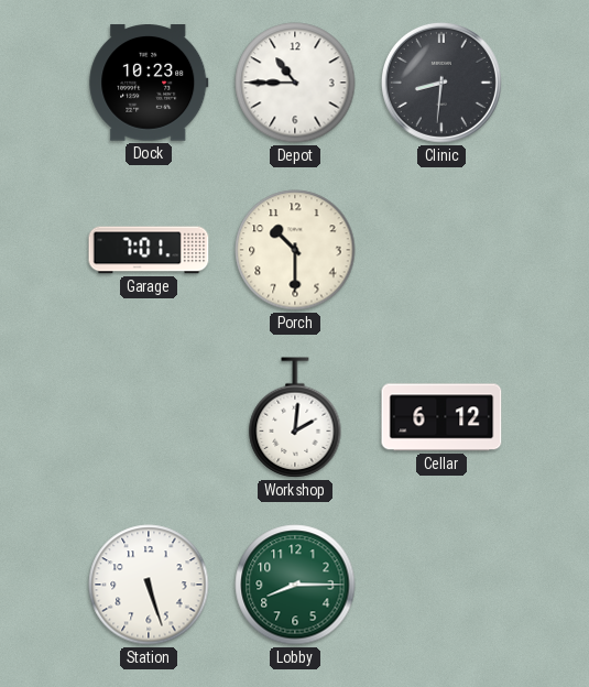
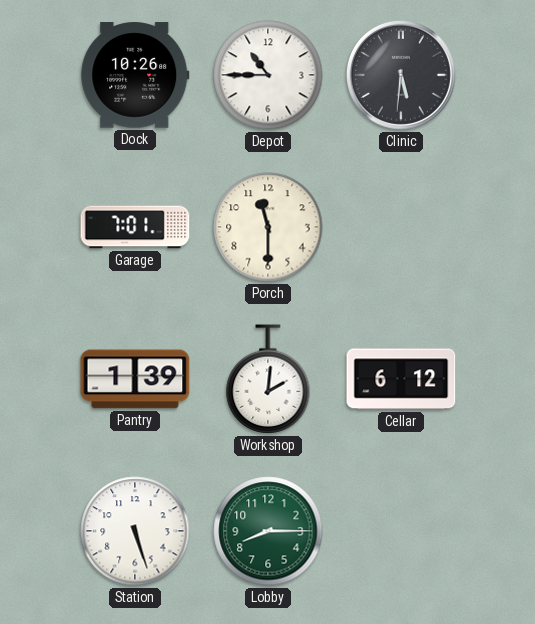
Dock: 10:23 -> 10:26 (135, 75)
Clinic: 8:31 -> 5:31 (401, 75)
Porch: 10:30 -> 11:30 (268, 227)
Pantry: none -> 1:39 (135, 379)
